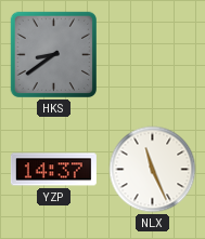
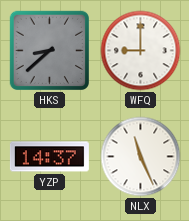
HKS: 8:39 -> 8:38 (50, 51)
WFQ: none -> 9:00 (141, 51)
